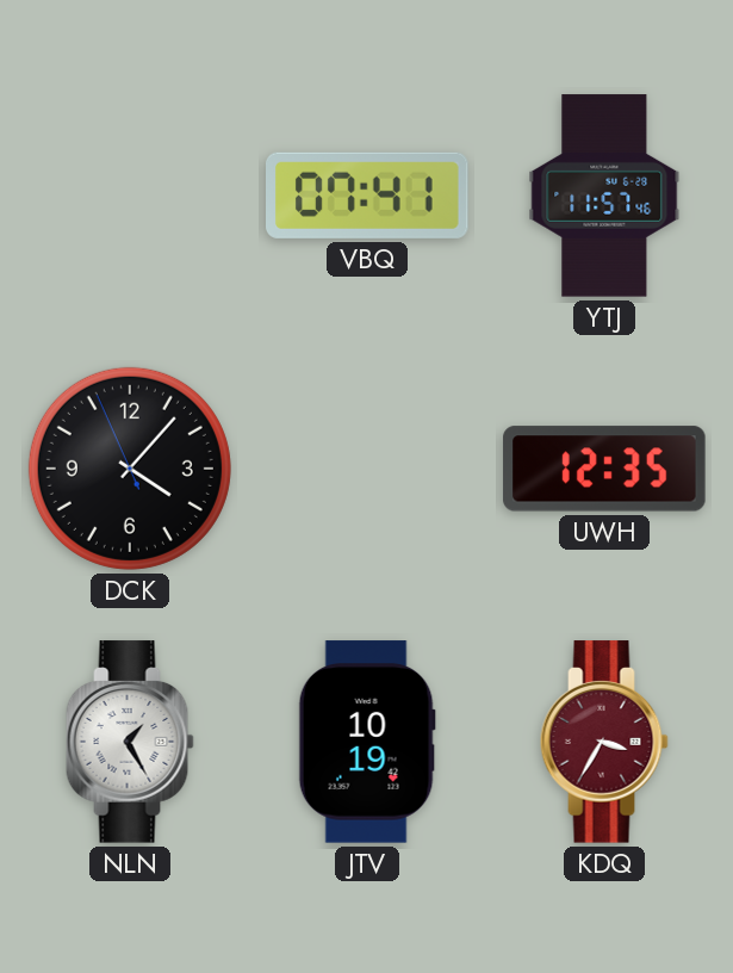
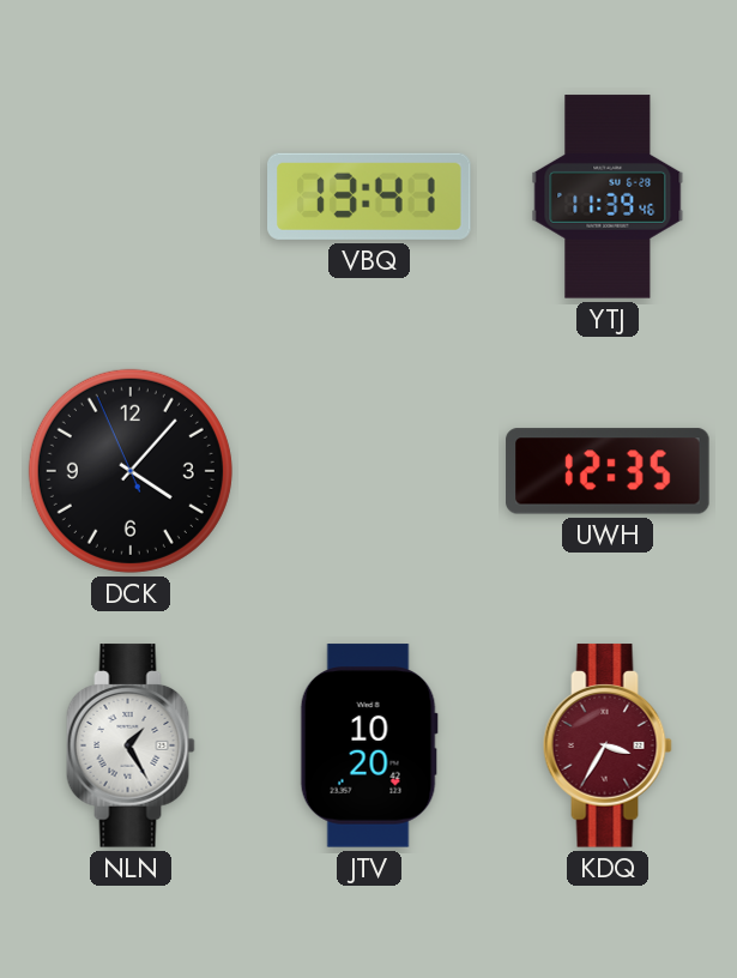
VBQ: 07:41 -> 13:41 (370, 197)
YTJ: 11:57 -> 11:39 (608, 197)
JTV: 10:19 -> 10:20 (369, 745)
